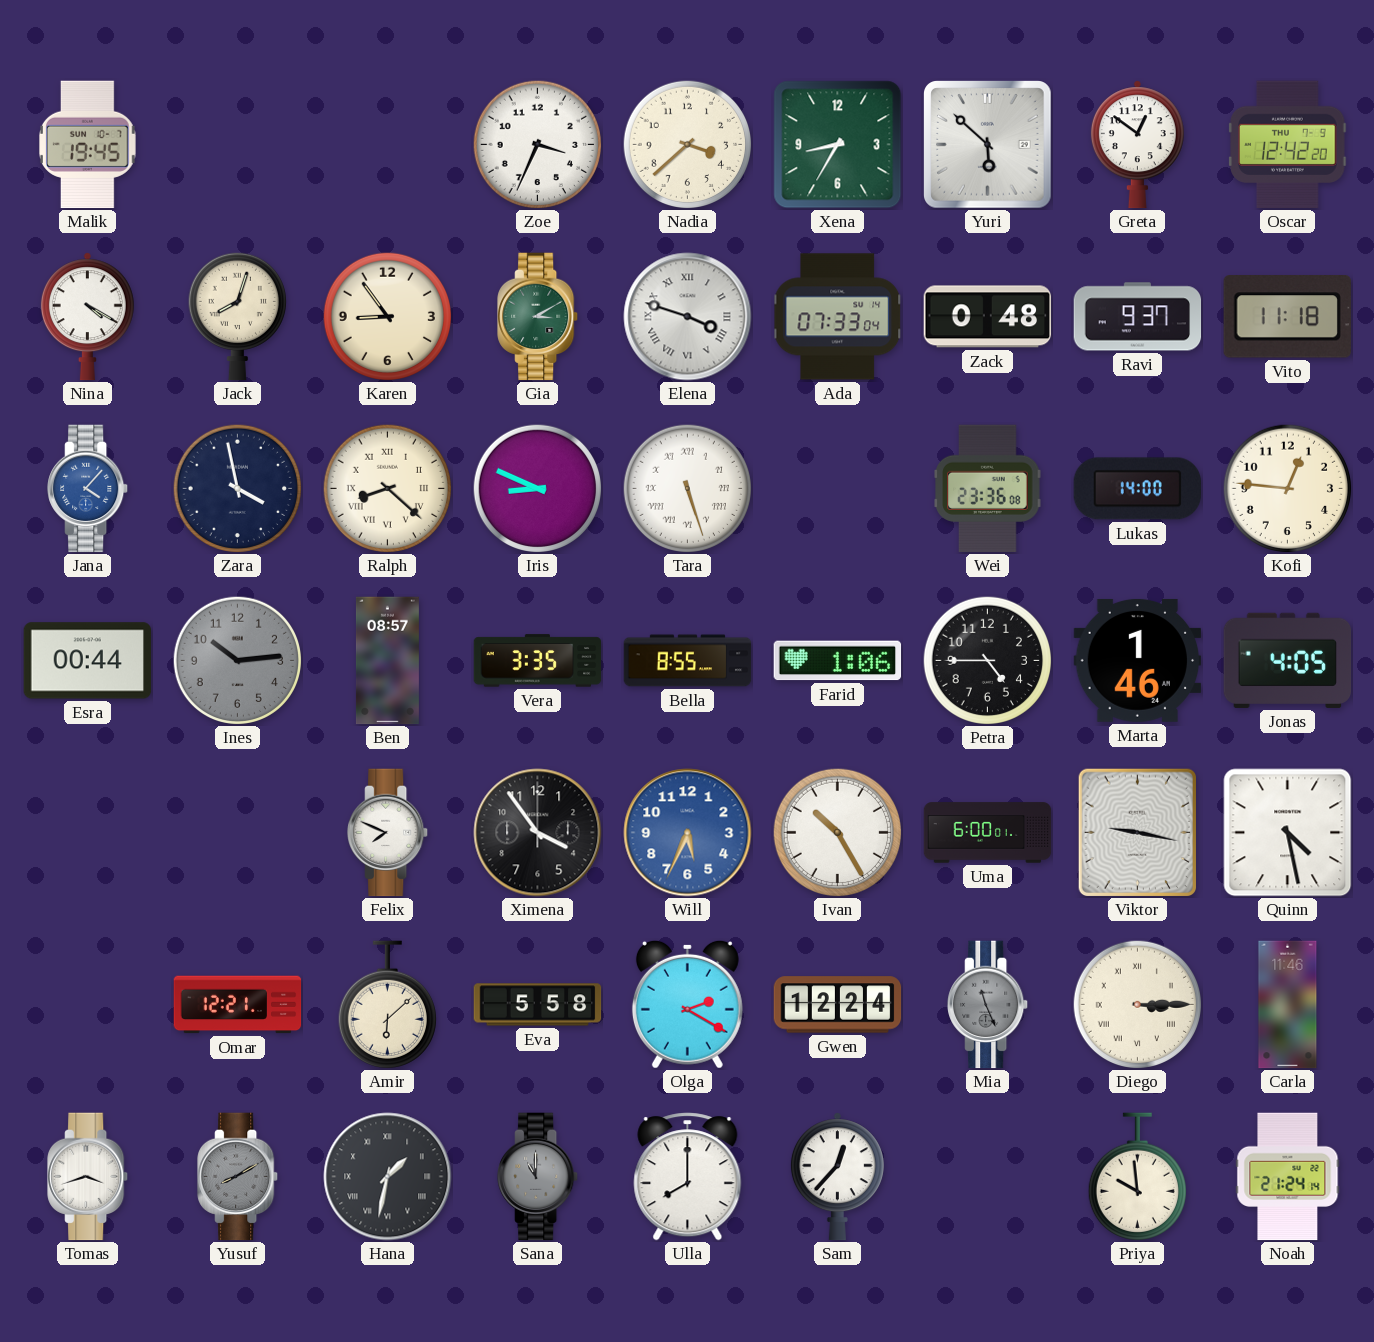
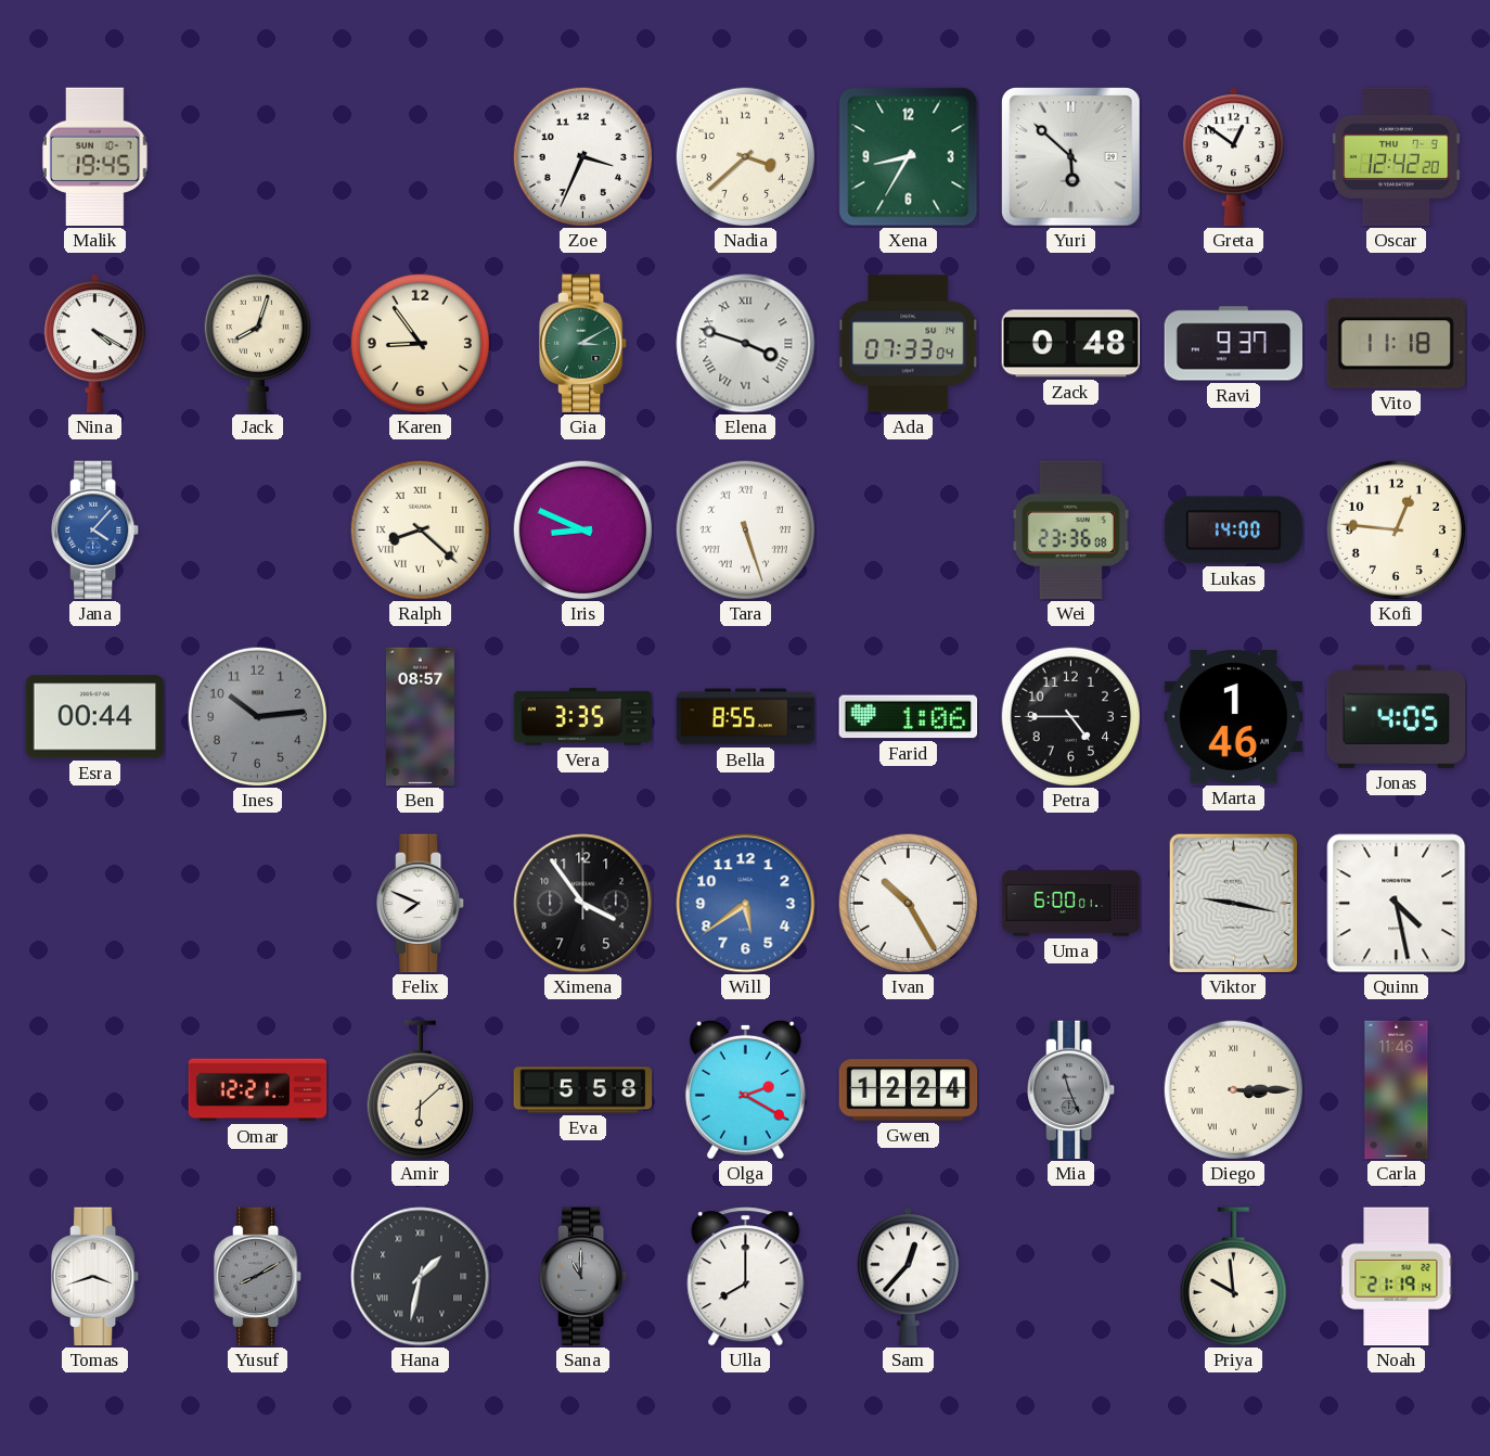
Zara: 3:58 -> none (237, 488)
Will: 5:34 -> 5:39 (746, 904)
Noah: 21:24 -> 21:19 (1397, 1277)
